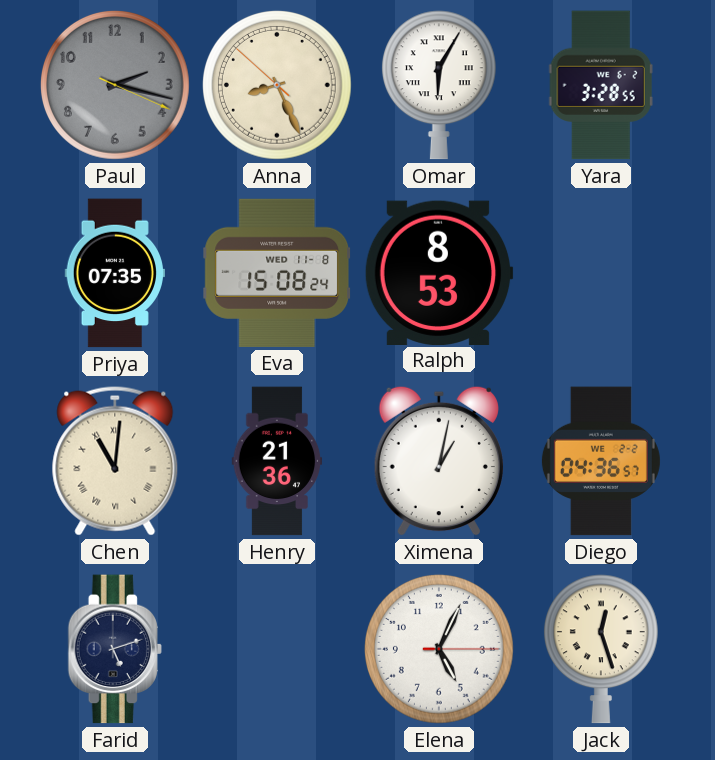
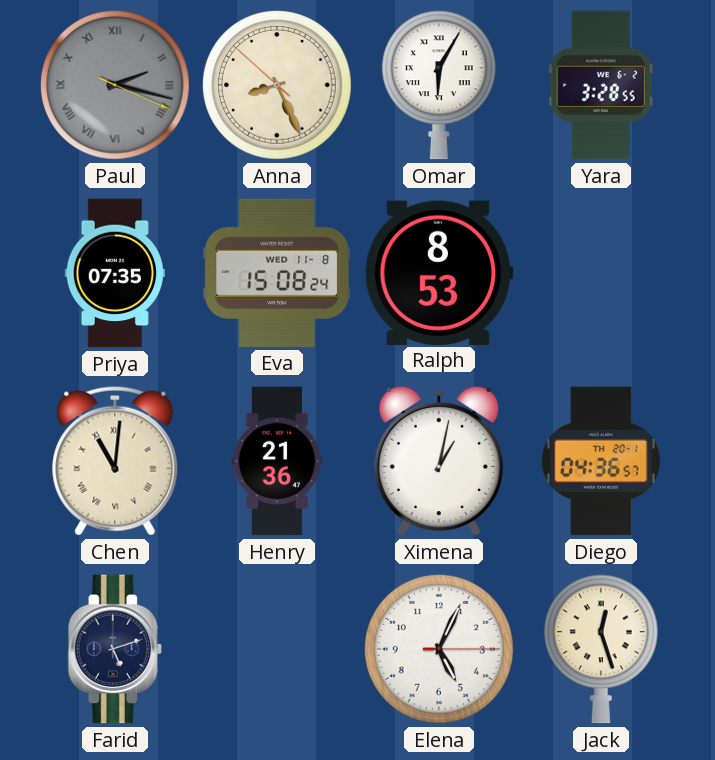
Paul numerals: Arabic -> Roman (115, 85)
Diego date: WE 2-2 -> TH 20-1 (601, 461)
